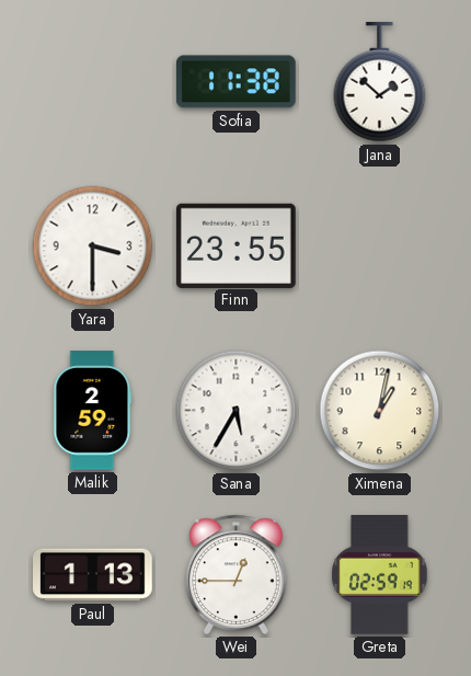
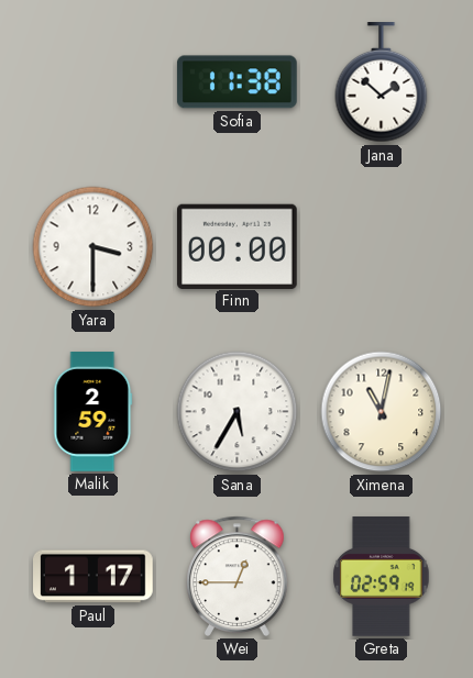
Finn: 23:55 -> 00:00 (237, 246)
Ximena: 1:02 -> 11:02 (382, 412)
Paul: 1:13 -> 1:17 (94, 577)
